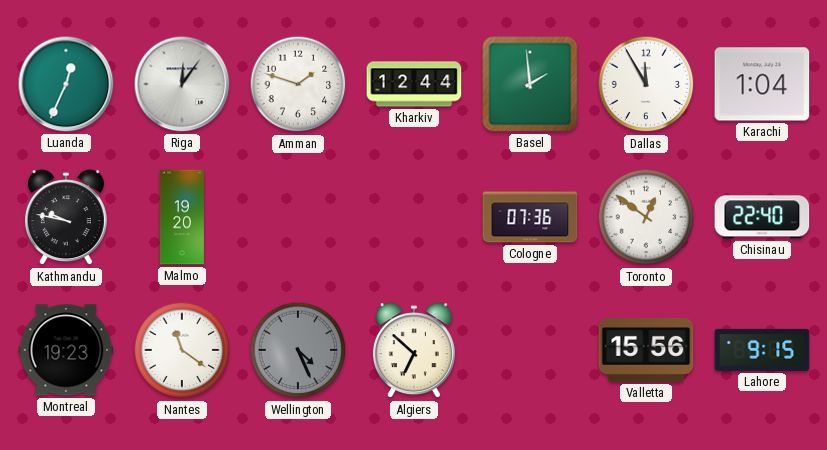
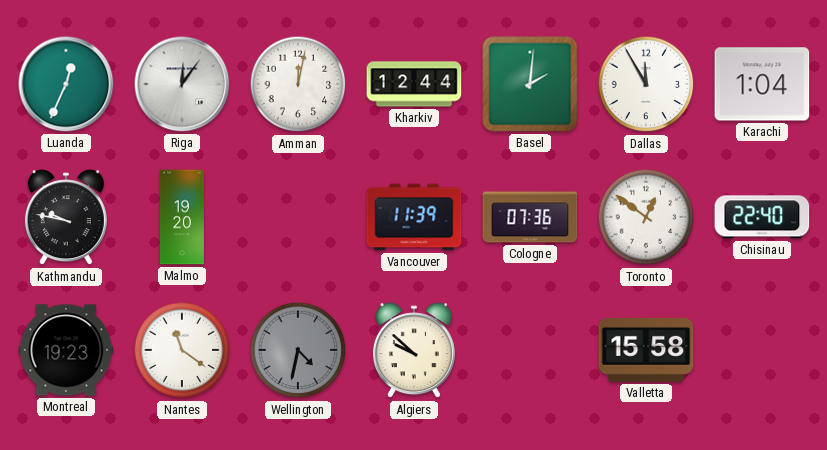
Amman: 1:48 -> 12:02 (298, 84)
Basel: 1:59 -> 2:01 (530, 84)
Vancouver: none -> 11:39 (414, 217)
Wellington: 4:26 -> 4:32 (298, 350)
Algiers: 6:52 -> 9:52 (414, 351)
Valletta: 15:56 -> 15:58 (646, 350)
Lahore: 9:15 -> none (762, 350)
